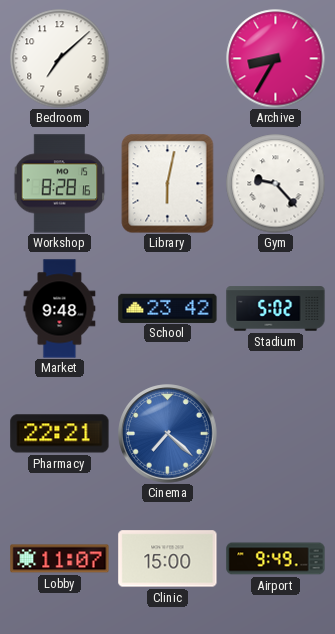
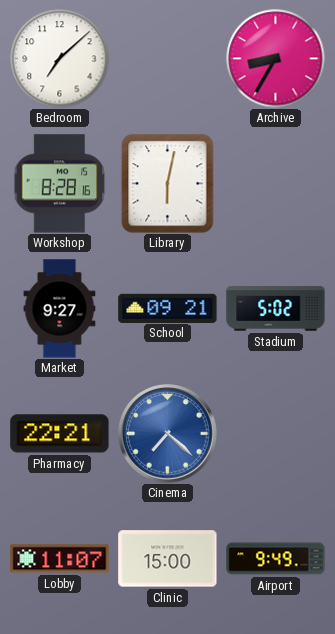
Gym: 9:23 -> none (276, 184)
Market: 9:48 -> 9:27 (60, 309)
School: 23:42 -> 09:21 (168, 308)
